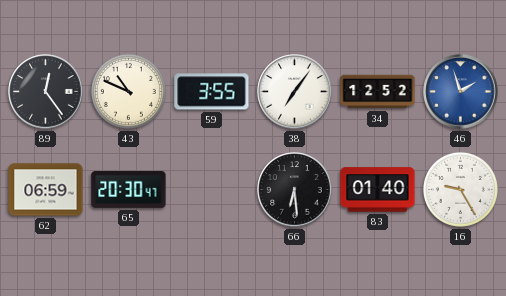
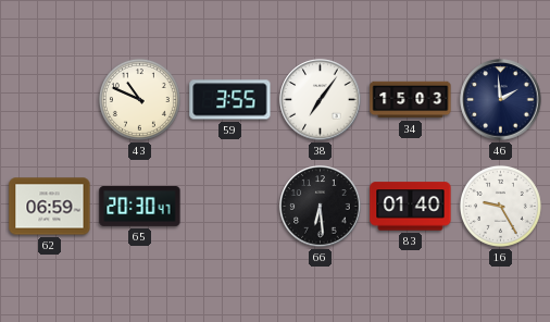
89: 12:24 -> none (46, 92)
34: 12:52 -> 15:03 (411, 100)
46: 1:57 -> 1:59 (501, 100)
46 dial: blue -> navy (501, 100)
